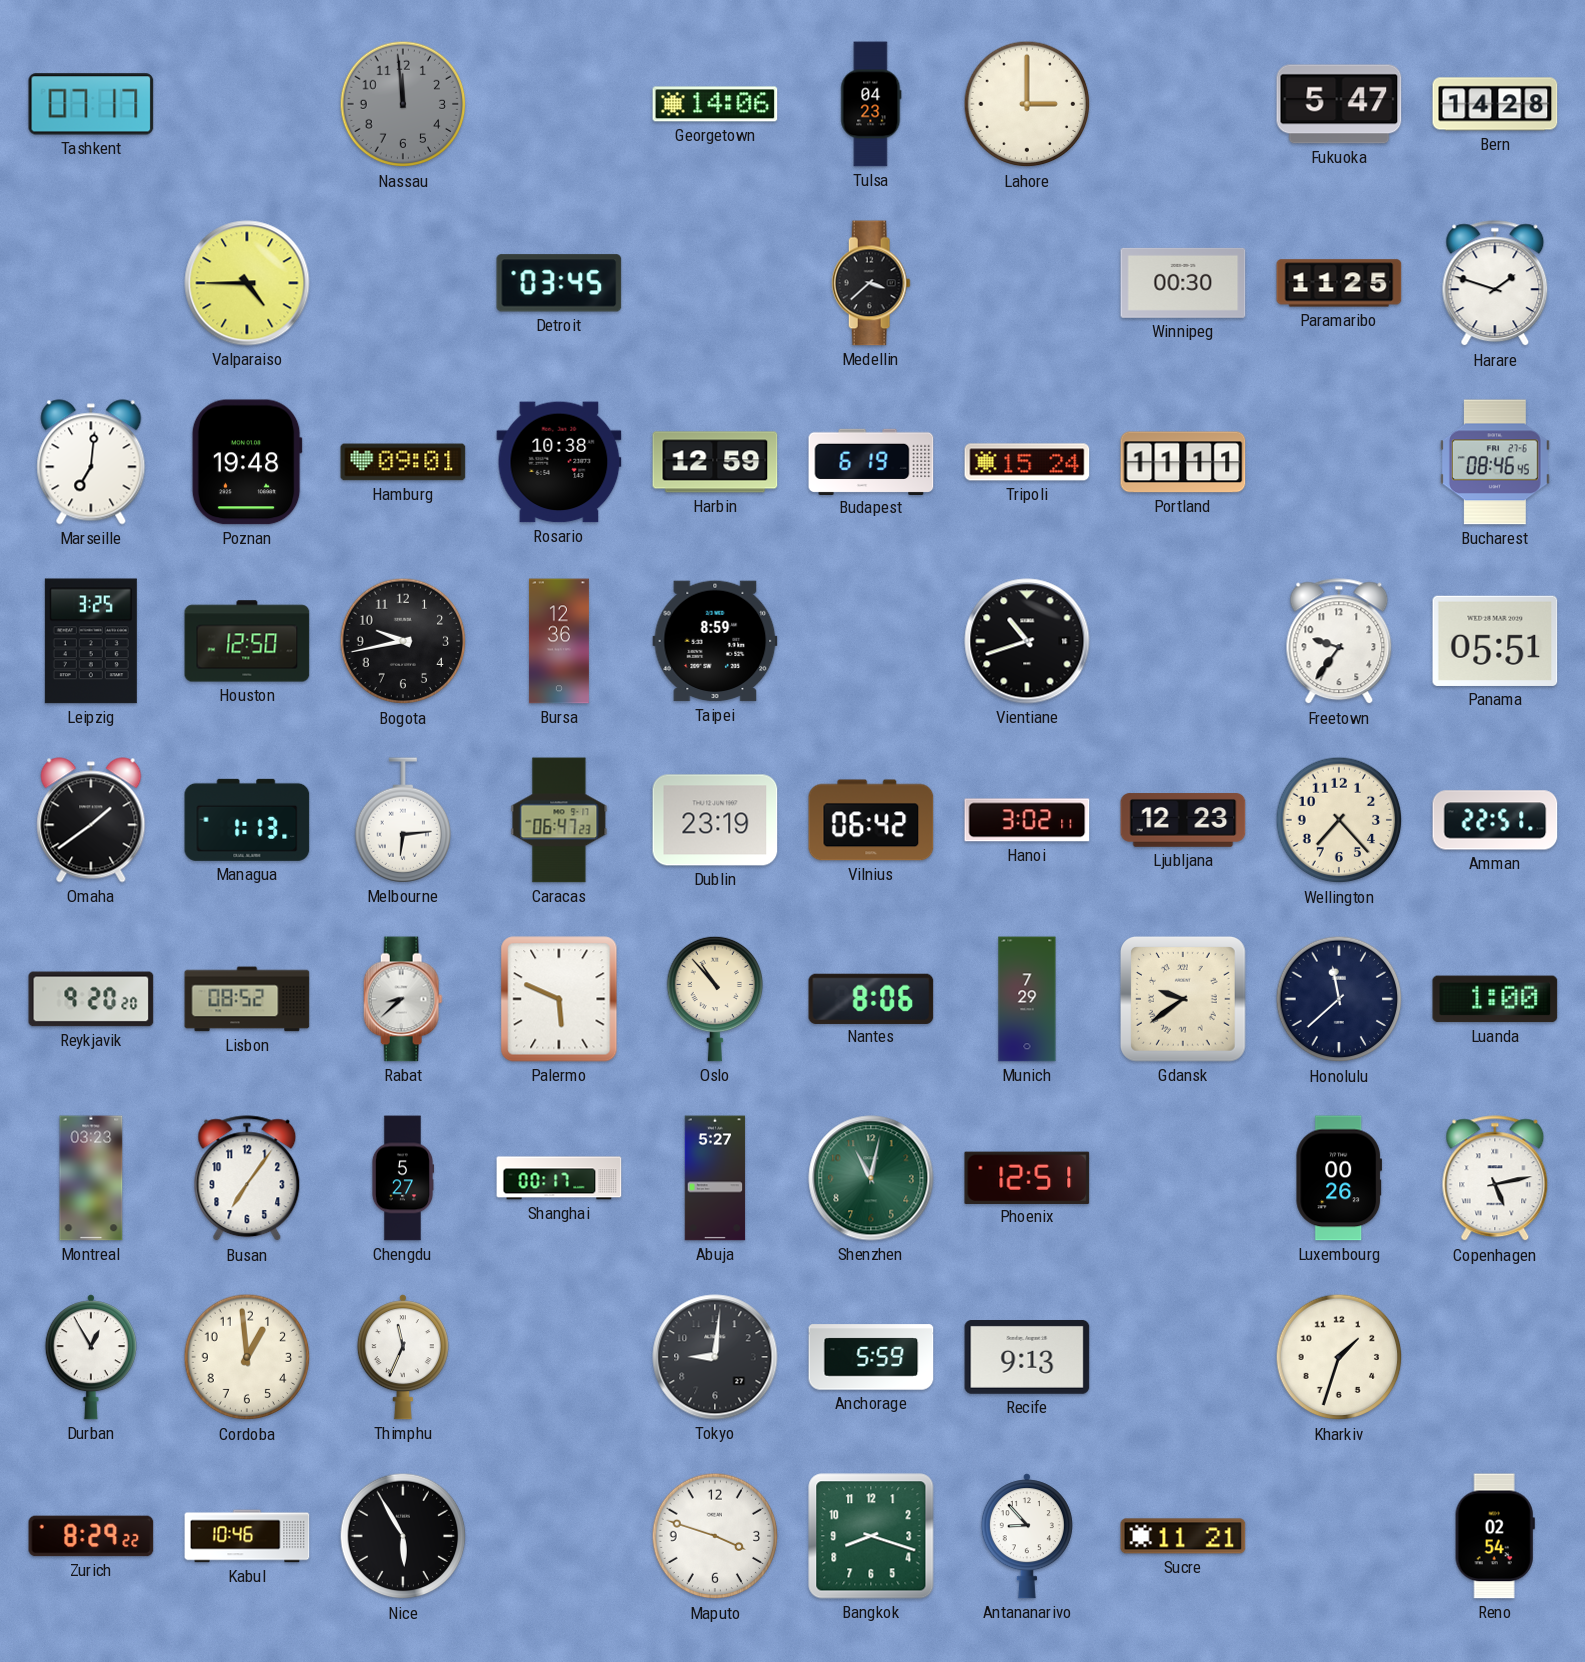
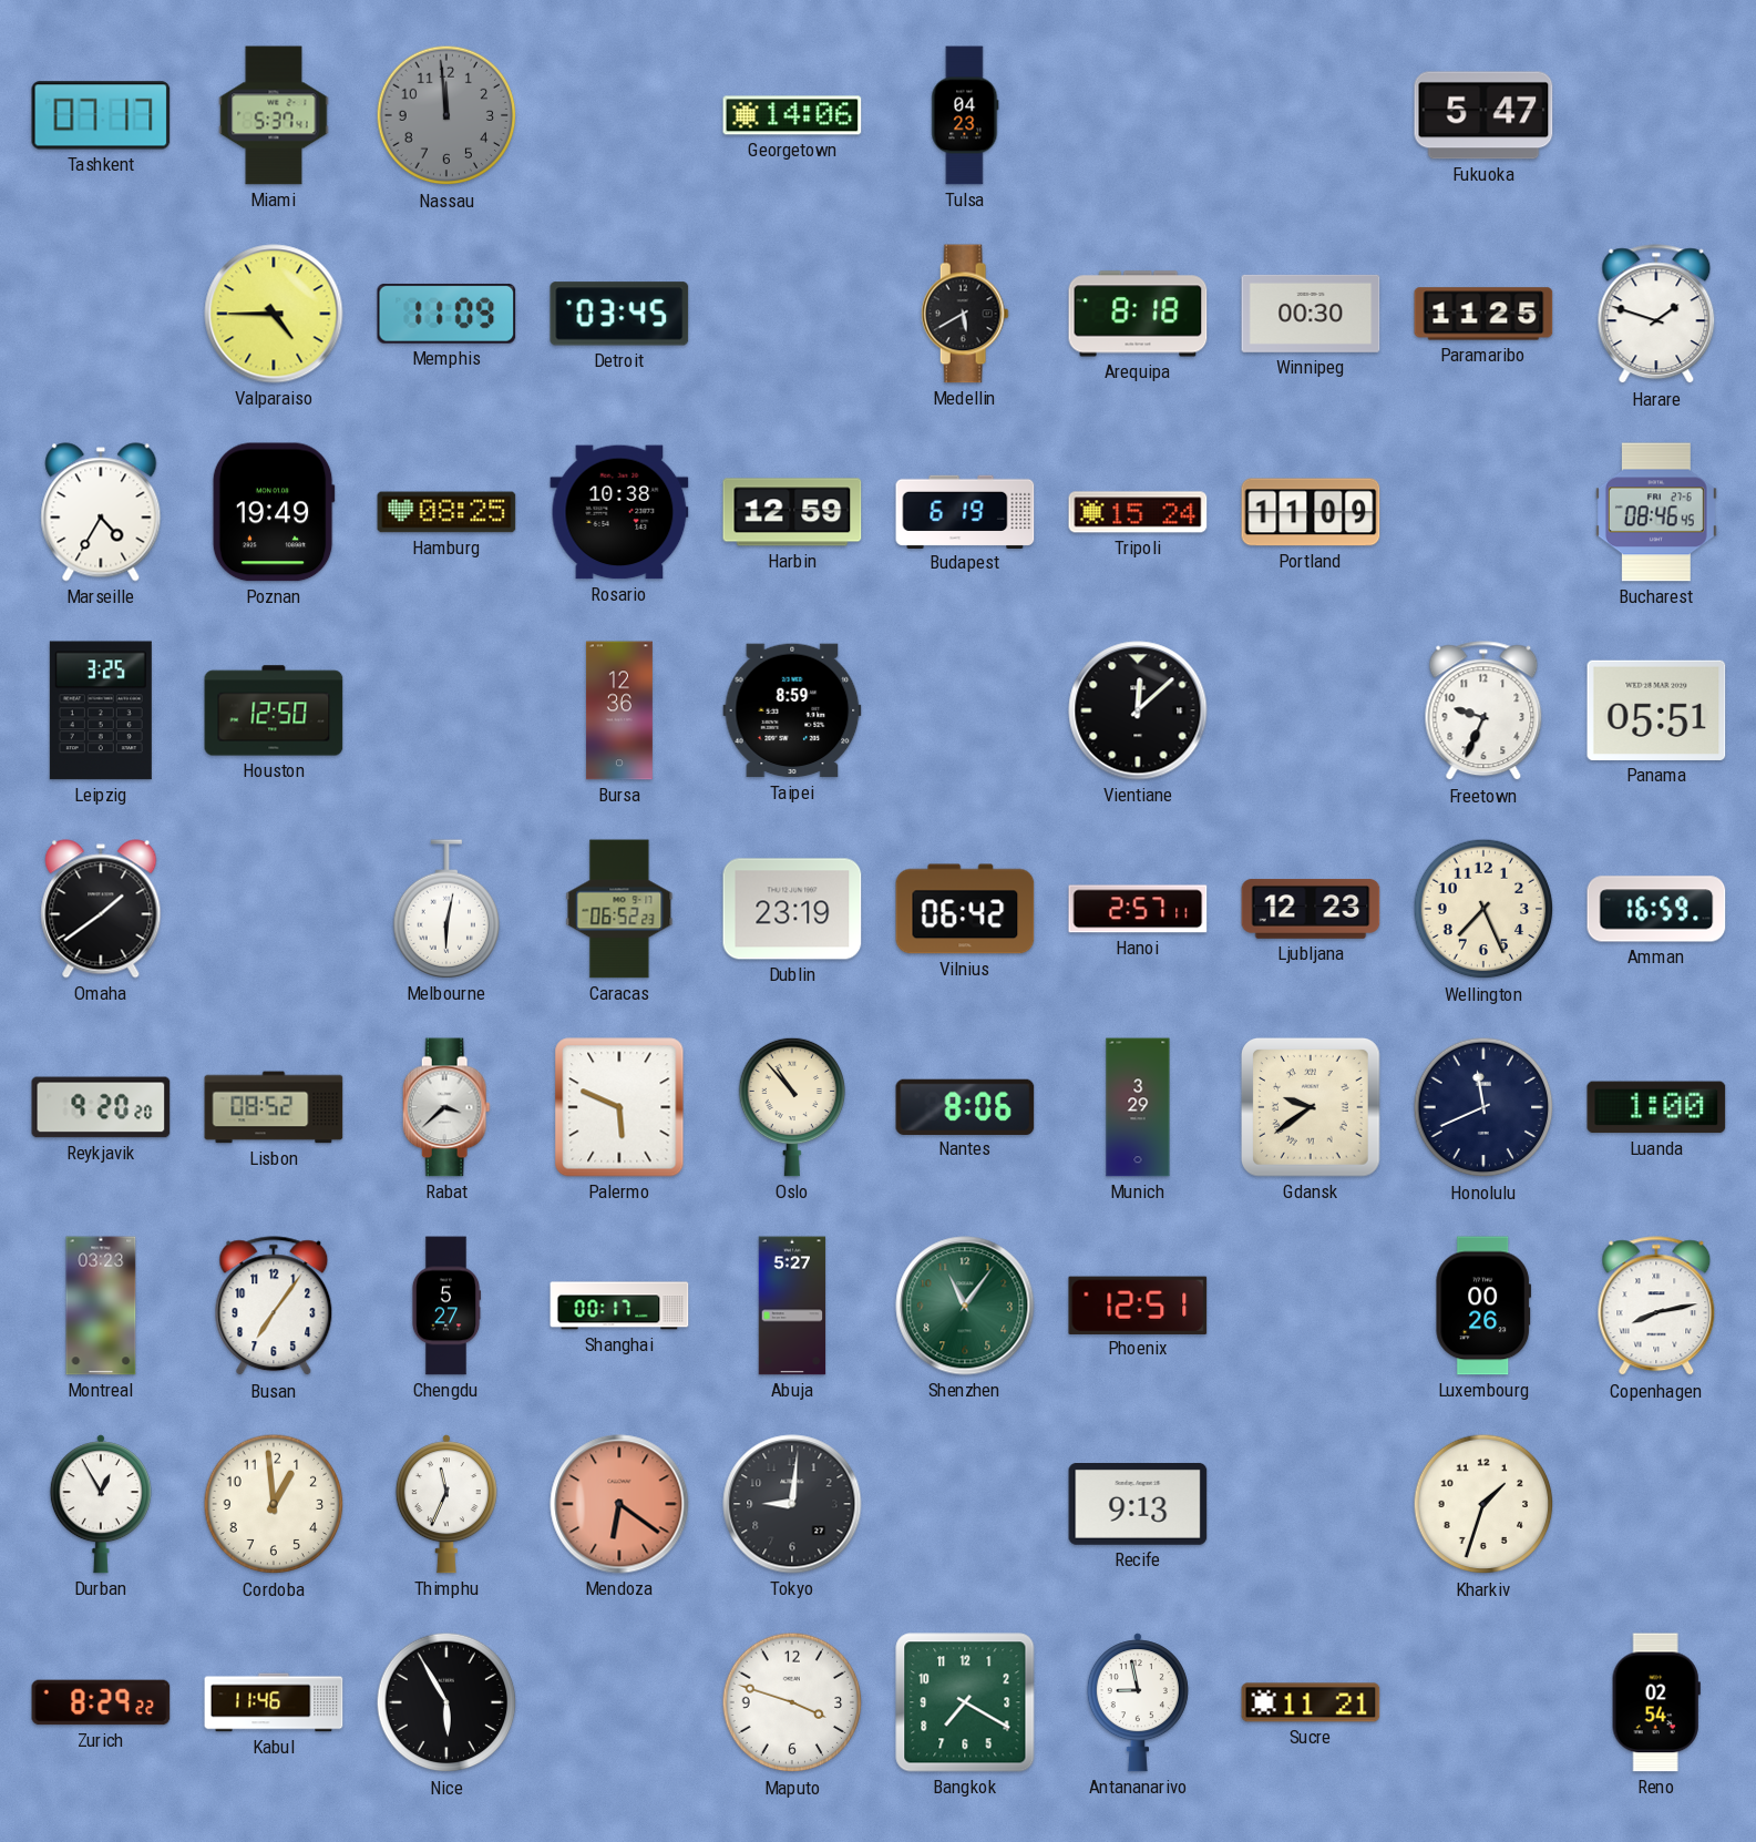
Miami: none -> 5:37 (274, 115)
Lahore: 3:00 -> none (1027, 104)
Bern: 14:28 -> none (1495, 104)
Memphis: none -> 11:09 (446, 314)
Medellin: 3:38 -> 5:40 (965, 314)
Arequipa: none -> 8:18 (1138, 314)
Marseille: 7:01 -> 4:35 (101, 512)
Poznan: 19:48 -> 19:49 (274, 512)
Hamburg: 09:01 -> 08:25 (446, 512)
Portland: 11:11 -> 11:09 (1311, 512)
Bogota: 9:43 -> none (403, 641)
Vientiane: 10:42 -> 12:08 (1138, 710)
Freetown: 9:36 -> 9:34 (1483, 712)
Managua: 1:13 -> none (247, 820)
Melbourne: 6:14 -> 6:02 (446, 909)
Caracas: 06:47 -> 06:52 (619, 909)
Hanoi: 3:02 -> 2:57 (1138, 909)
Wellington: 7:23 -> 7:26 (1483, 909)
Amman: 22:51 -> 16:59 (1656, 909)
Rabat: 8:38 -> 3:38 (446, 1107)
Munich: 7:29 -> 3:29 (1138, 1107)
Honolulu: 11:38 -> 11:41 (1483, 1107)
Shenzhen: 11:02 -> 11:06 (965, 1306)
Copenhagen: 5:13 -> 8:13 (1656, 1307)
Mendoza: none -> 6:21 (619, 1504)
Anchorage: 5:59 -> none (871, 1357)
Kabul: 10:46 -> 11:46 (274, 1702)
Bangkok: 8:18 -> 7:20 (965, 1702)
Antananarivo: 8:53 -> 8:58 (1138, 1702)
